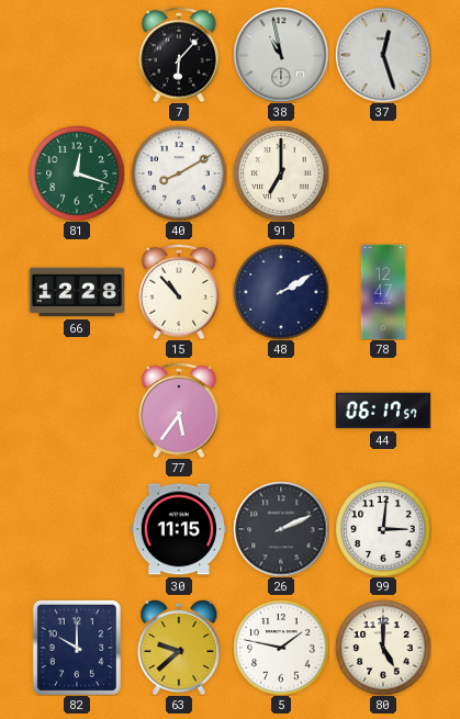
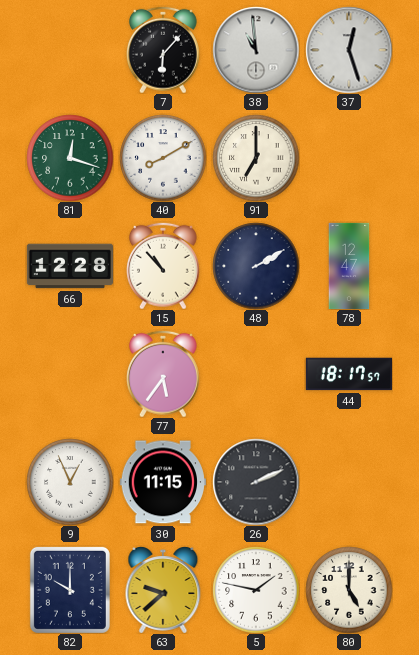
38: 10:58 -> 10:59 (256, 50)
44: 06:17 -> 18:17 (348, 374)
9: none -> 12:56 (70, 482)
99: 3:01 -> none (383, 529)
